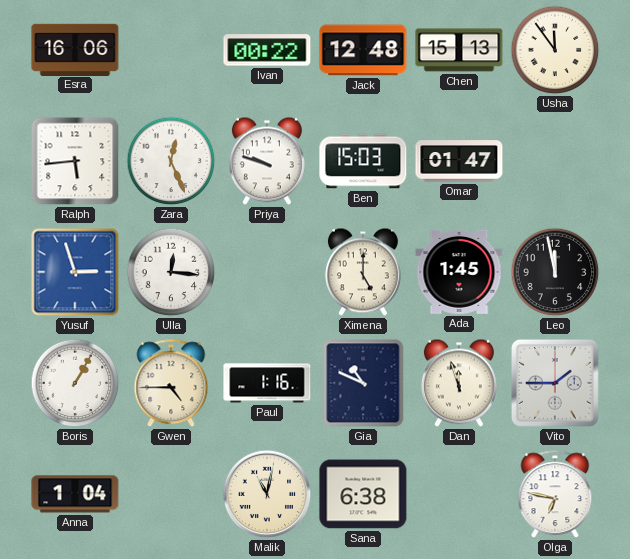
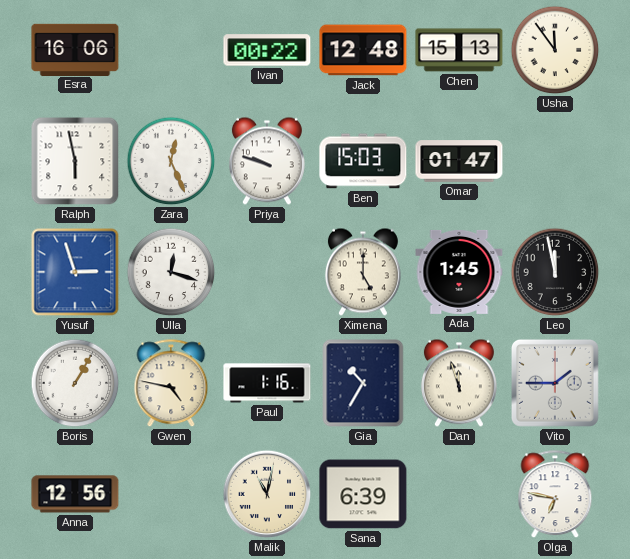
Ralph: 5:44 -> 5:58 (75, 161)
Ulla: 12:16 -> 12:18 (171, 272)
Gwen: 4:45 -> 4:47 (171, 384)
Gia: 10:49 -> 10:35 (363, 383)
Anna: 1:04 -> 12:56 (75, 494)
Sana: 6:38 -> 6:39 (363, 494)
